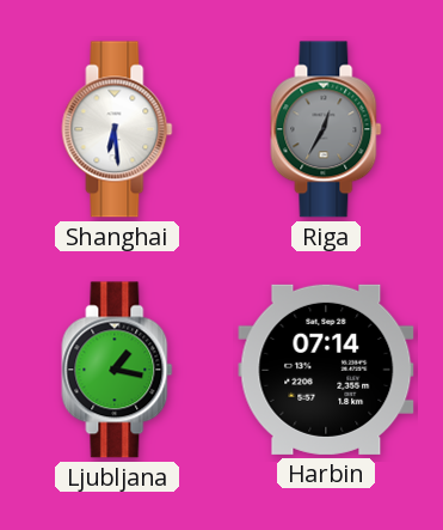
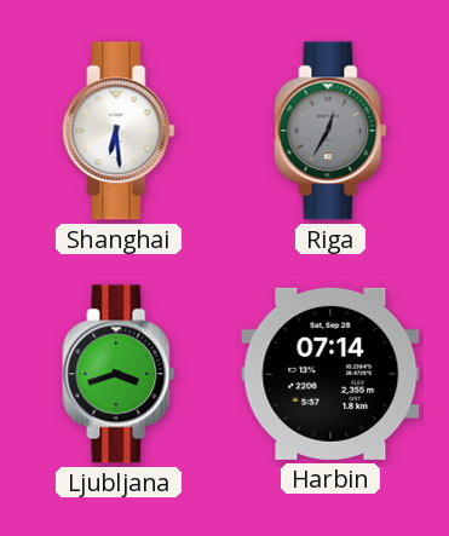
Ljubljana: 1:17 -> 3:42 (119, 374)
